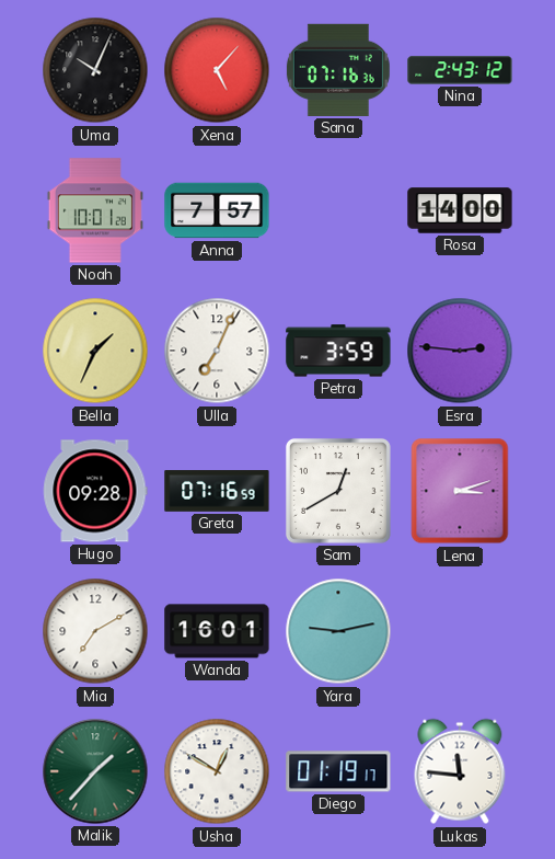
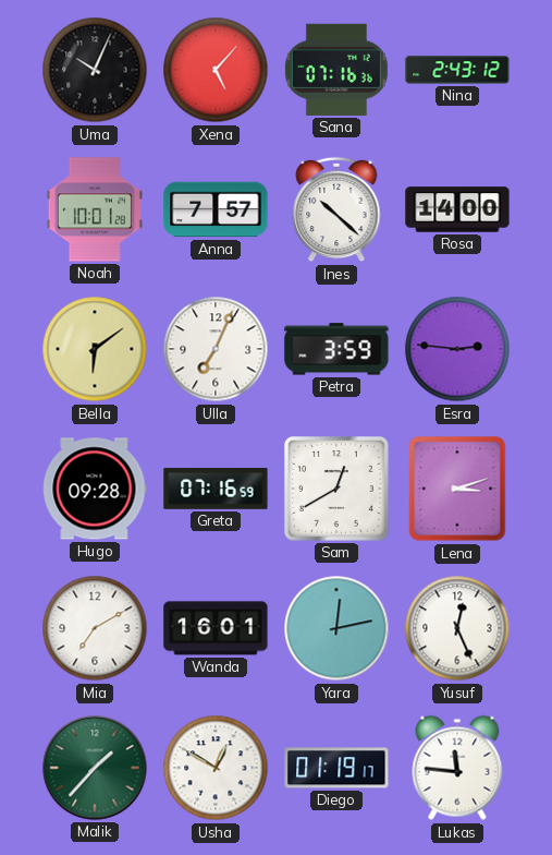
Ines: none -> 10:22 (336, 209)
Bella: 1:34 -> 6:09 (95, 349)
Yara: 9:13 -> 12:13 (336, 628)
Yusuf: none -> 12:26 (457, 628)
